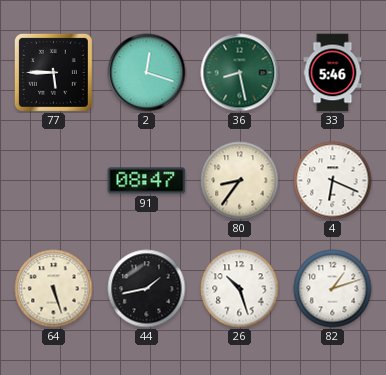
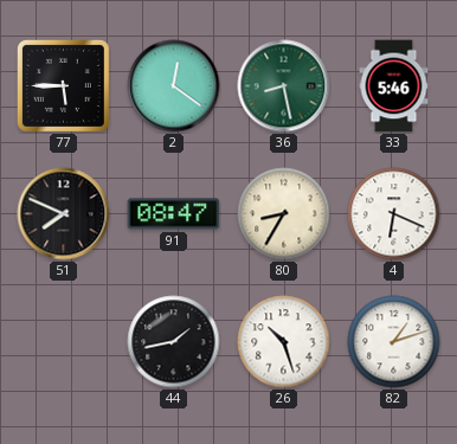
2: 12:18 -> 12:21 (174, 86)
51: none -> 7:49 (64, 214)
80: 8:36 -> 8:35 (284, 214)
64: 5:27 -> none (54, 289)
